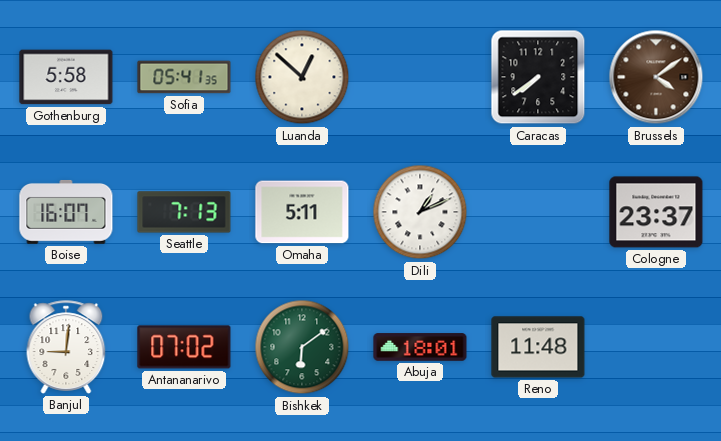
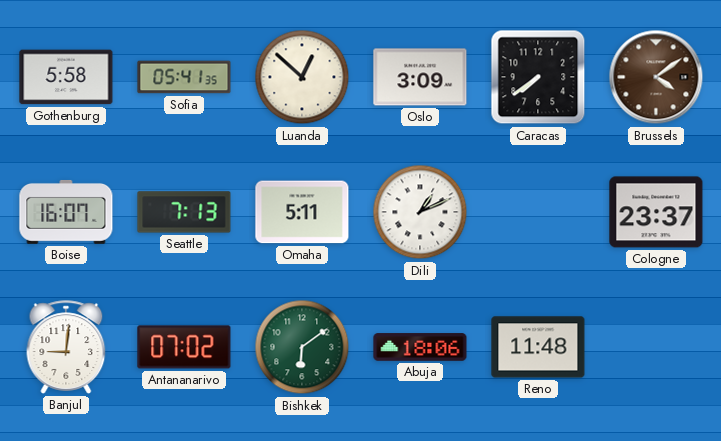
Oslo: none -> 3:09 (420, 77)
Abuja: 18:01 -> 18:06 (420, 347)
